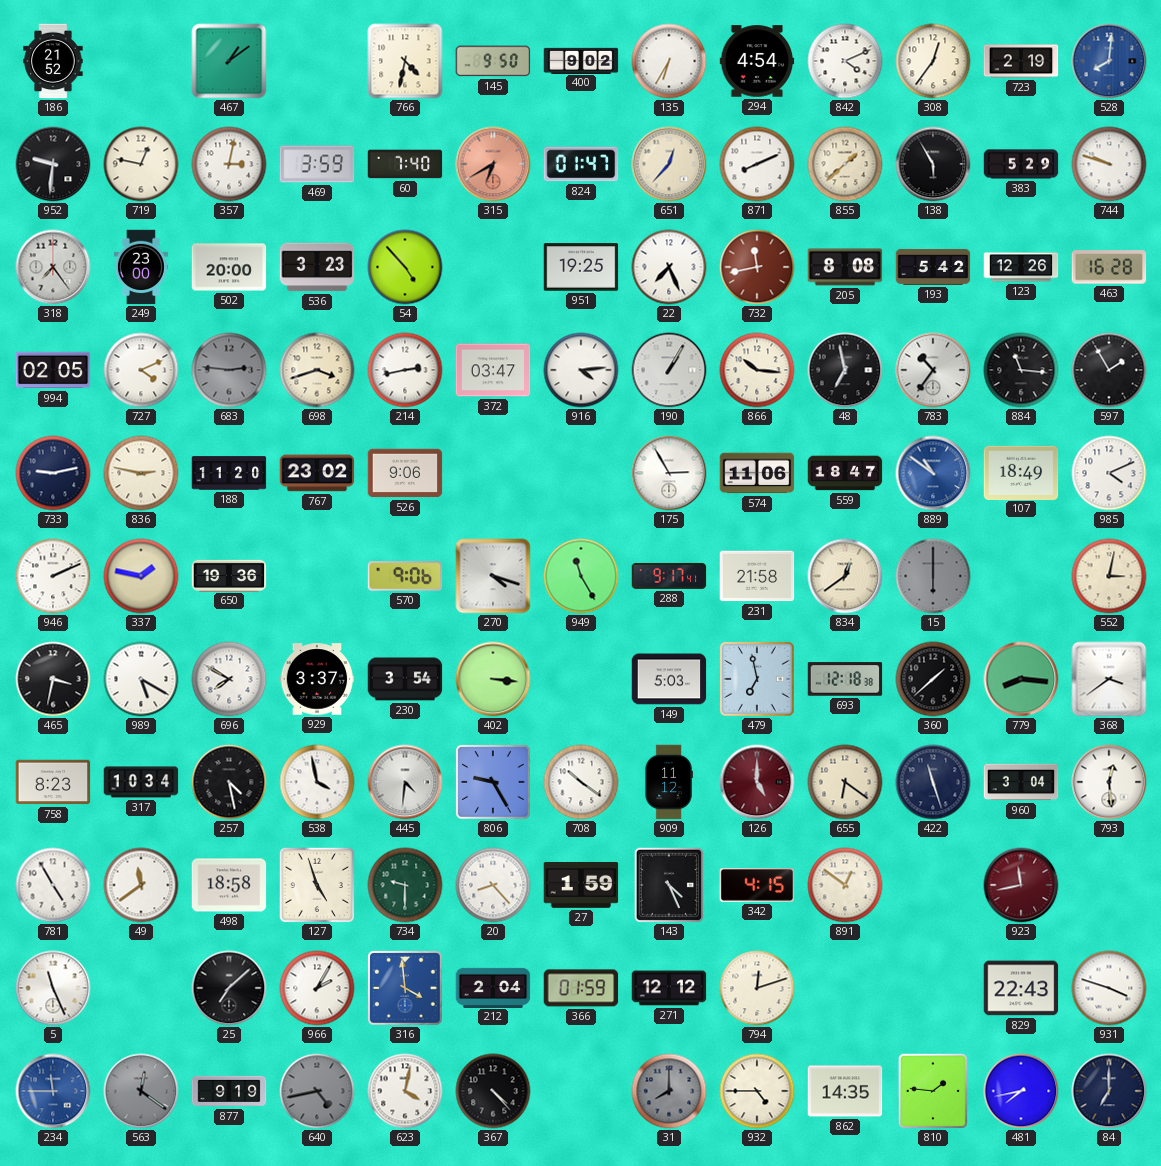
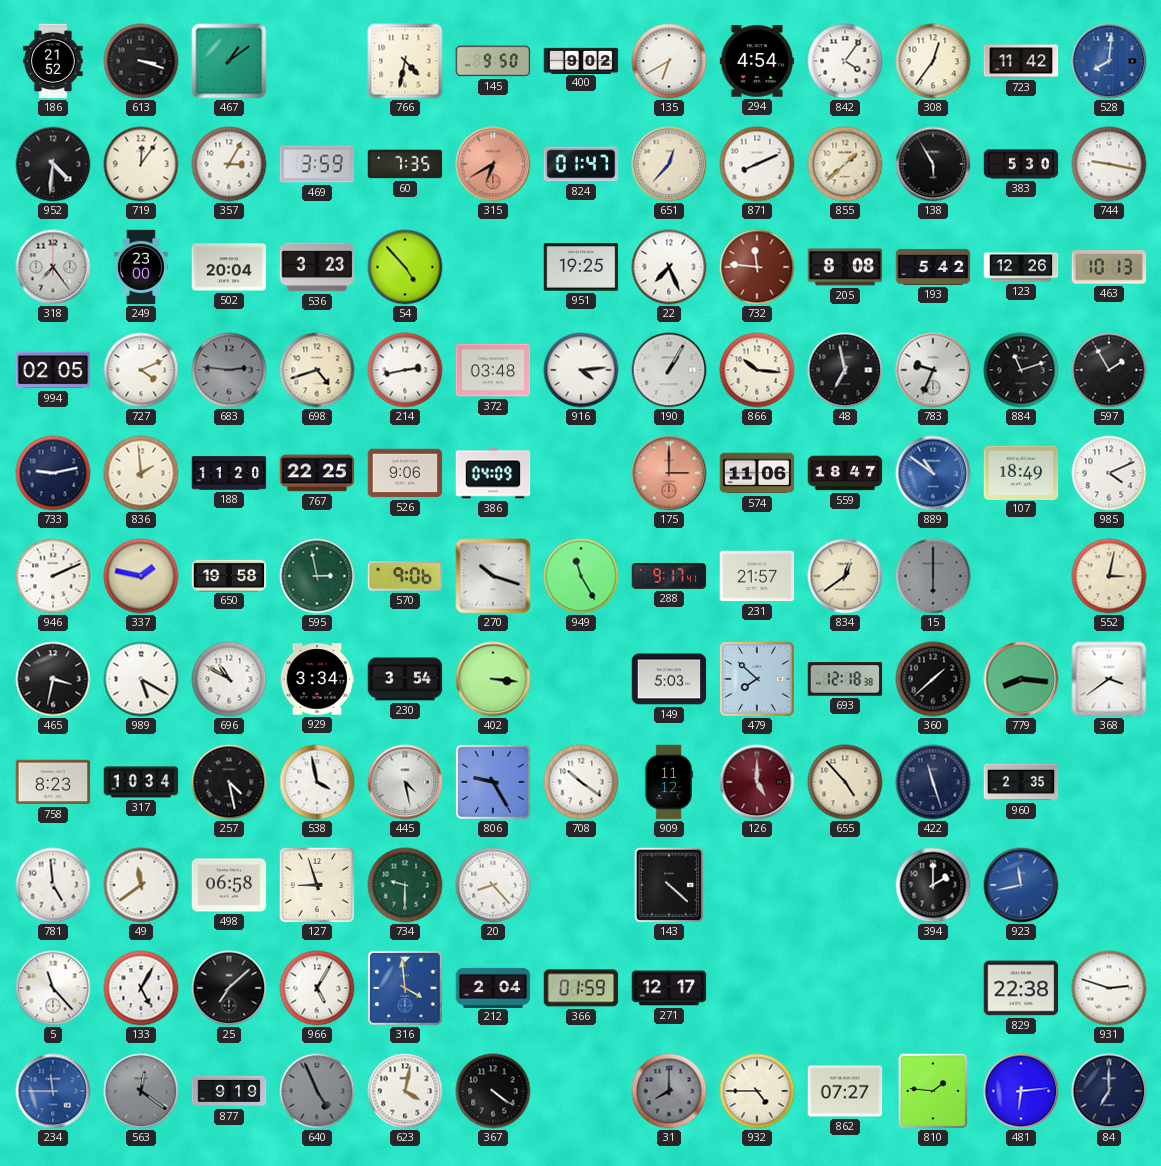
613: none -> 3:18 (141, 61)
135: 6:35 -> 6:40 (669, 61)
842: 4:11 -> 4:06 (845, 61)
723: 2:19 -> 11:42 (1021, 61)
952: 9:31 -> 4:31 (53, 164)
719: 12:47 -> 12:06 (141, 164)
357: 3:02 -> 3:05 (229, 164)
60: 7:40 -> 7:35 (405, 164)
383: 5:29 -> 5:30 (1021, 164)
744: 9:48 -> 9:17 (1109, 164)
502: 20:00 -> 20:04 (229, 267)
732: 11:43 -> 11:46 (757, 267)
463: 16:28 -> 10:13 (1109, 267)
698: 3:42 -> 4:42 (317, 370)
372: 03:47 -> 03:48 (493, 370)
783: 10:36 -> 9:34 (933, 370)
884: 11:16 -> 11:12 (1021, 370)
836: 2:47 -> 1:59 (141, 473)
767: 23:02 -> 22:25 (317, 473)
386: none -> 04:09 (493, 473)
175: 2:55 -> 3:00 (669, 473)
175 dial: white -> salmon (669, 473)
650: 19:36 -> 19:58 (229, 575)
595: none -> 2:58 (317, 576)
270: 4:18 -> 10:18 (493, 576)
231: 21:58 -> 21:57 (757, 576)
696: 7:50 -> 10:50 (229, 679)
929: 3:37 -> 3:34 (317, 679)
479: 6:58 -> 7:52 (758, 680)
445: 4:31 -> 4:28 (405, 782)
655: 6:21 -> 4:53 (845, 782)
960: 3:04 -> 2:35 (1021, 782)
793: 12:29 -> none (1109, 782)
781: 4:55 -> 4:59 (53, 885)
498: 18:58 -> 06:58 (229, 885)
127: 4:57 -> 8:57 (317, 885)
27: 1:59 -> none (581, 885)
143: 4:26 -> 4:22 (669, 884)
342: 4:15 -> none (757, 885)
891: 12:51 -> none (845, 885)
394: none -> 2:00 (933, 885)
923 dial: burgundy -> blue (1021, 885)
5: 11:26 -> 11:23 (53, 988)
133: none -> 5:05 (141, 988)
966: 2:05 -> 5:05 (317, 988)
271: 12:12 -> 12:17 (669, 988)
794: 12:12 -> none (757, 988)
829: 22:43 -> 22:38 (1021, 988)
931: 3:48 -> 2:48 (1109, 988)
640: 4:43 -> 4:56 (317, 1091)
367: 4:23 -> 4:21 (493, 1091)
862: 14:35 -> 07:27 (845, 1091)
481: 7:43 -> 6:14 (1021, 1091)
